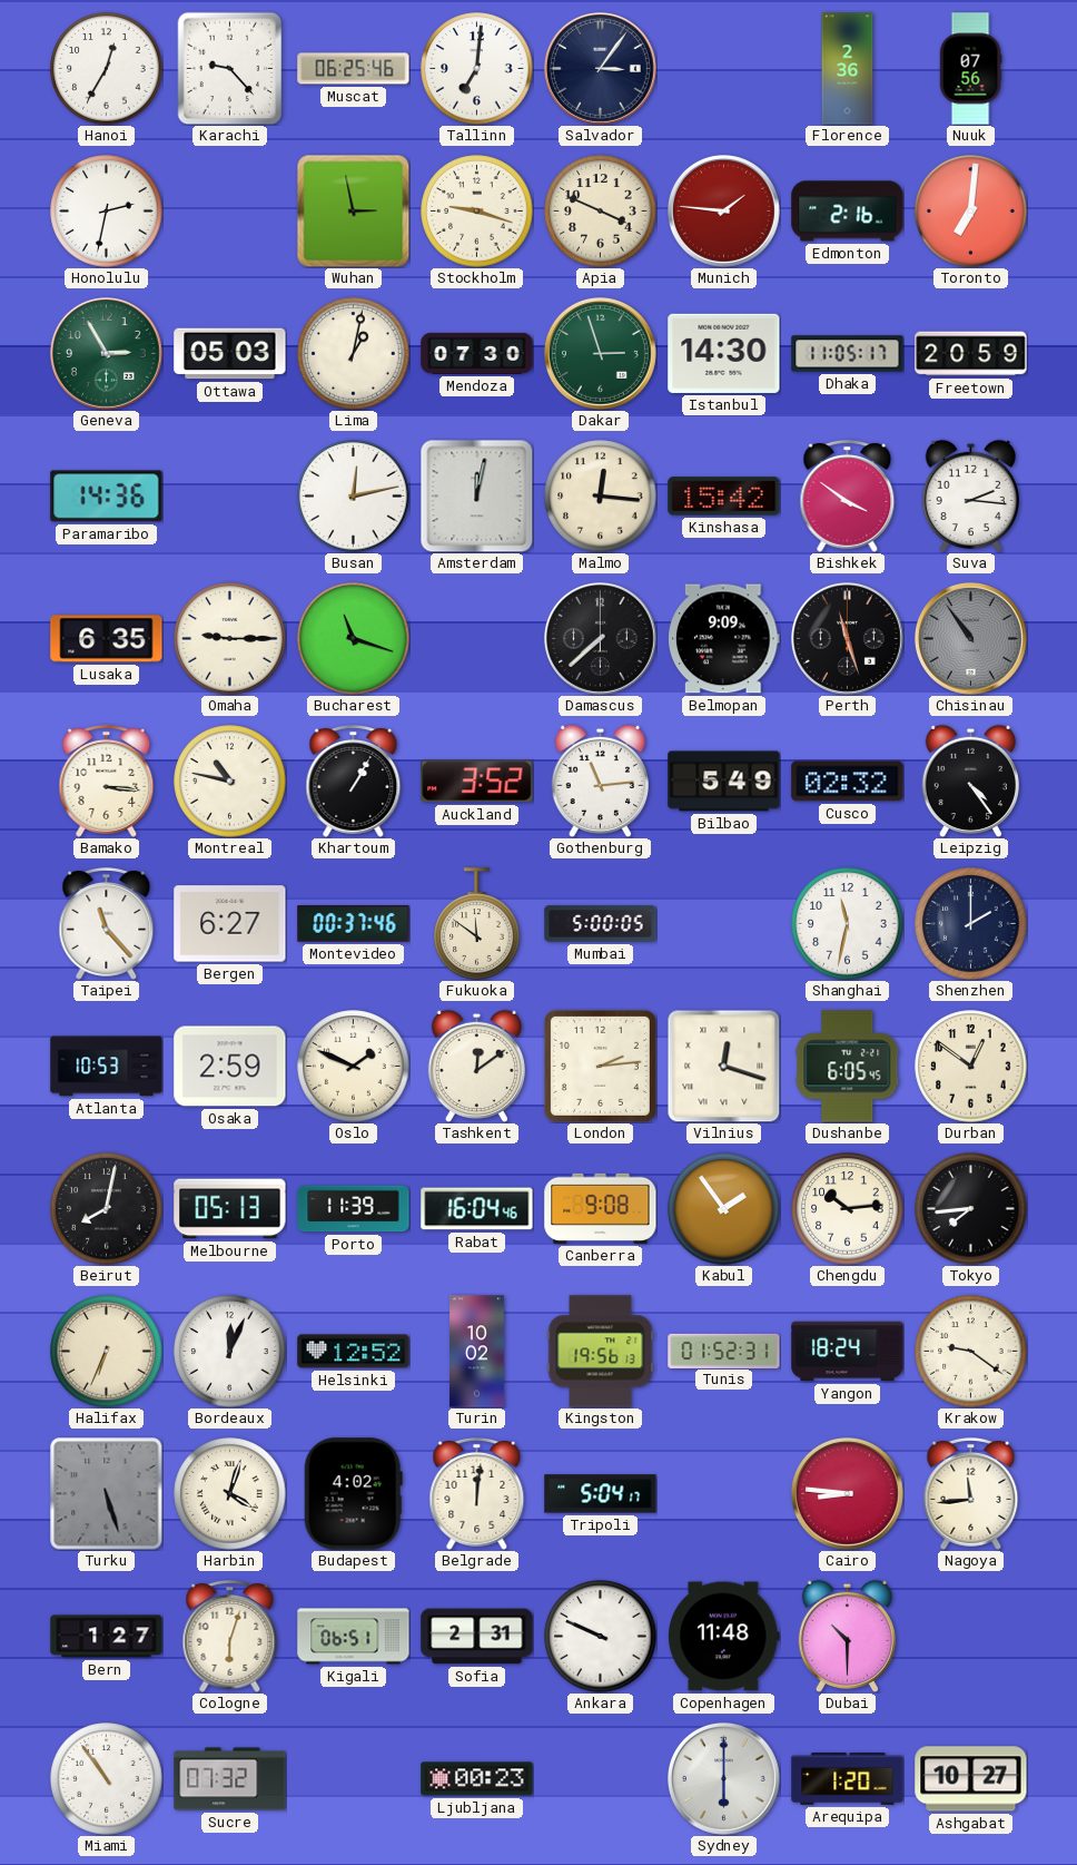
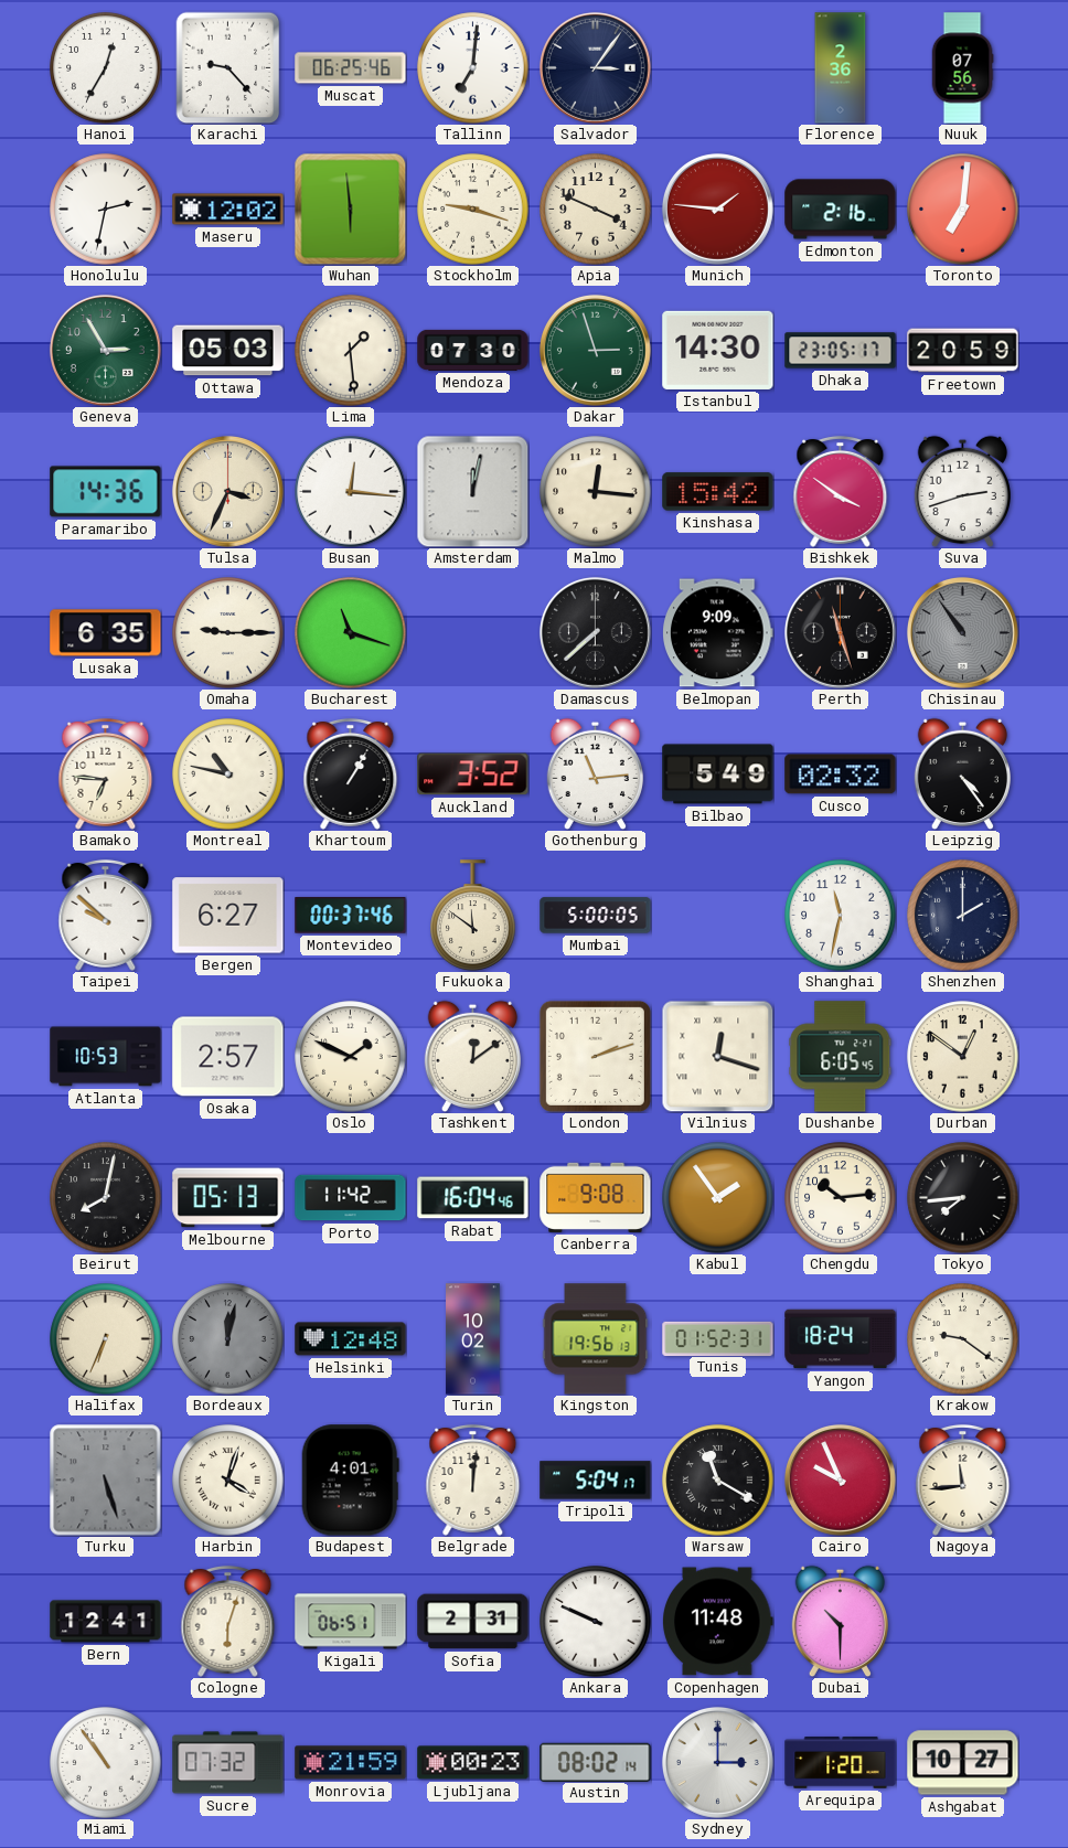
Maseru: none -> 12:02 (228, 210)
Wuhan: 2:58 -> 5:59 (350, 209)
Lima: 1:02 -> 1:29 (351, 351)
Dhaka: 11:05 -> 23:05 (841, 351)
Tulsa: none -> 3:34 (227, 491)
Busan: 12:13 -> 12:16 (351, 492)
Suva: 2:16 -> 2:42 (962, 491)
Bamako: 3:16 -> 6:46 (106, 773)
Taipei: 11:23 -> 9:52 (106, 915)
Osaka: 2:59 -> 2:57 (228, 1057)
London: 2:14 -> 2:12 (595, 1056)
Porto: 11:39 -> 11:42 (351, 1198)
Bordeaux: 12:04 -> 12:02 (228, 1339)
Bordeaux dial: white -> grey (228, 1339)
Helsinki: 12:52 -> 12:48 (351, 1339)
Budapest: 4:02 -> 4:01 (350, 1481)
Warsaw: none -> 11:20 (718, 1481)
Cairo: 8:46 -> 9:56 (840, 1480)
Bern: 1:27 -> 12:41 (106, 1622)
Monrovia: none -> 21:59 (351, 1763)
Austin: none -> 08:02 (596, 1762)
Sydney: 6:00 -> 3:00 (717, 1762)
